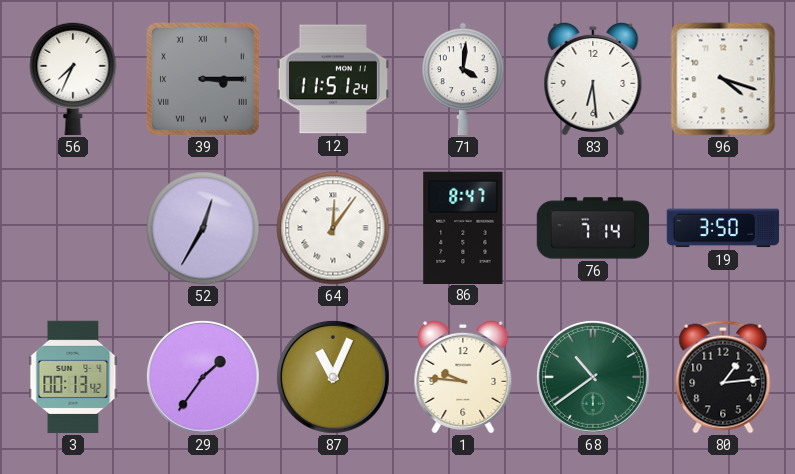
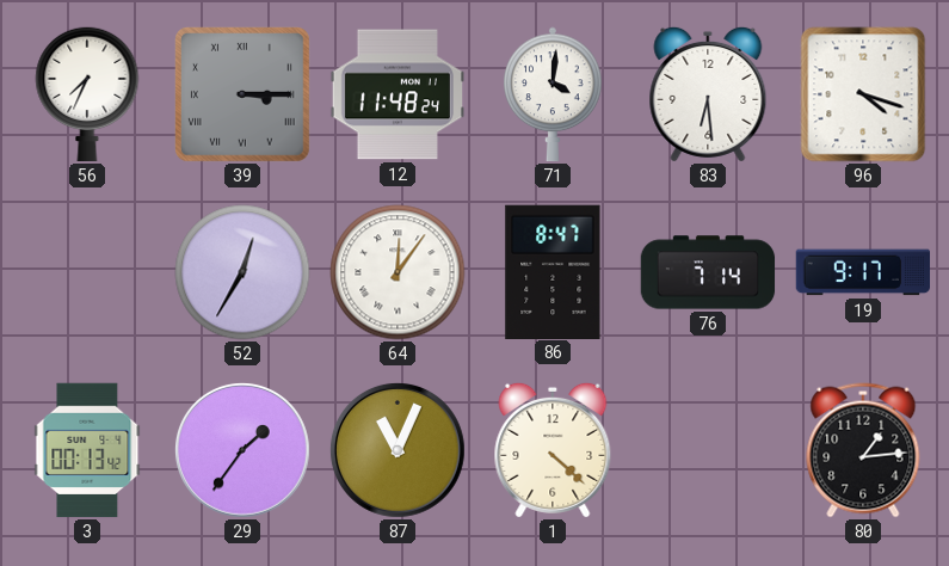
12: 11:51 -> 11:48 (398, 94)
19: 3:50 -> 9:17 (863, 272)
1: 9:46 -> 4:22 (553, 450)
68: 10:39 -> none (593, 377)
